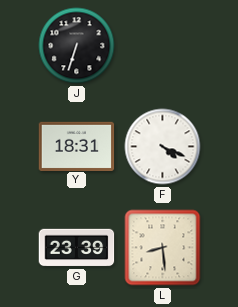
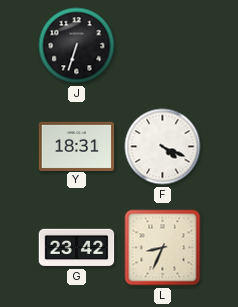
G: 23:39 -> 23:42 (77, 248)
L: 8:29 -> 8:34 (163, 248)
